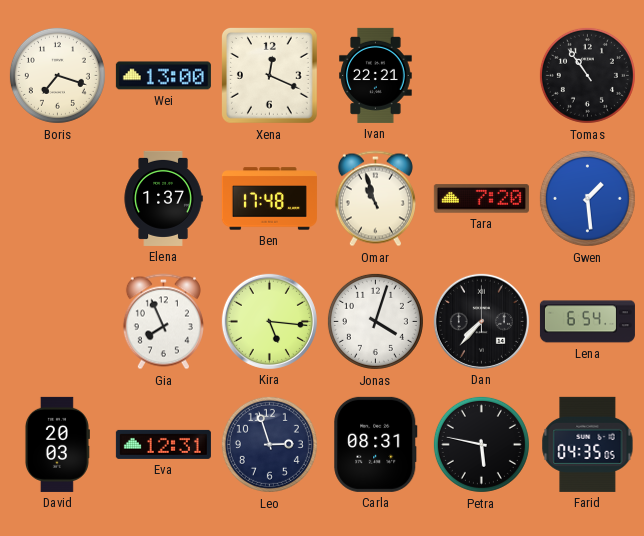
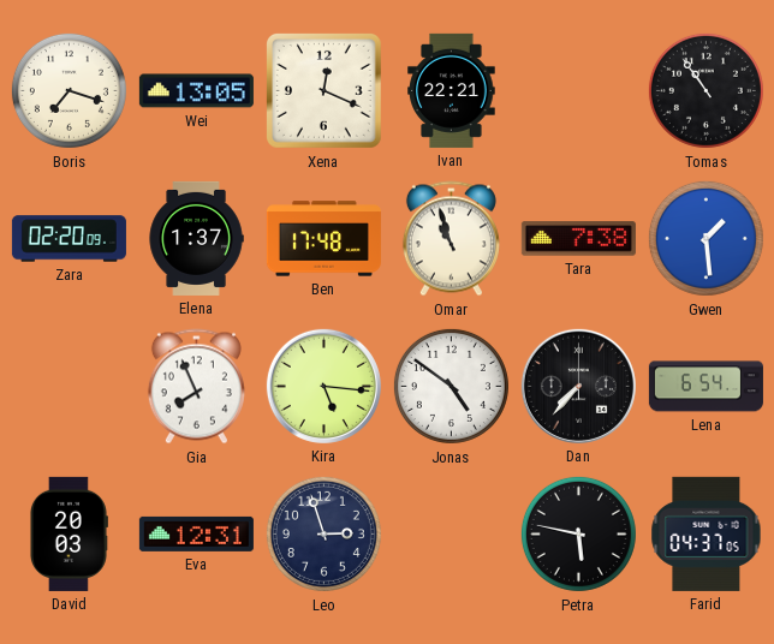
Wei: 13:00 -> 13:05 (196, 91)
Zara: none -> 02:20 (69, 239)
Tara: 7:20 -> 7:38 (578, 239)
Jonas: 4:03 -> 4:51 (451, 386)
Carla: 08:31 -> none (376, 444)
Farid: 04:35 -> 04:37 (707, 533)
